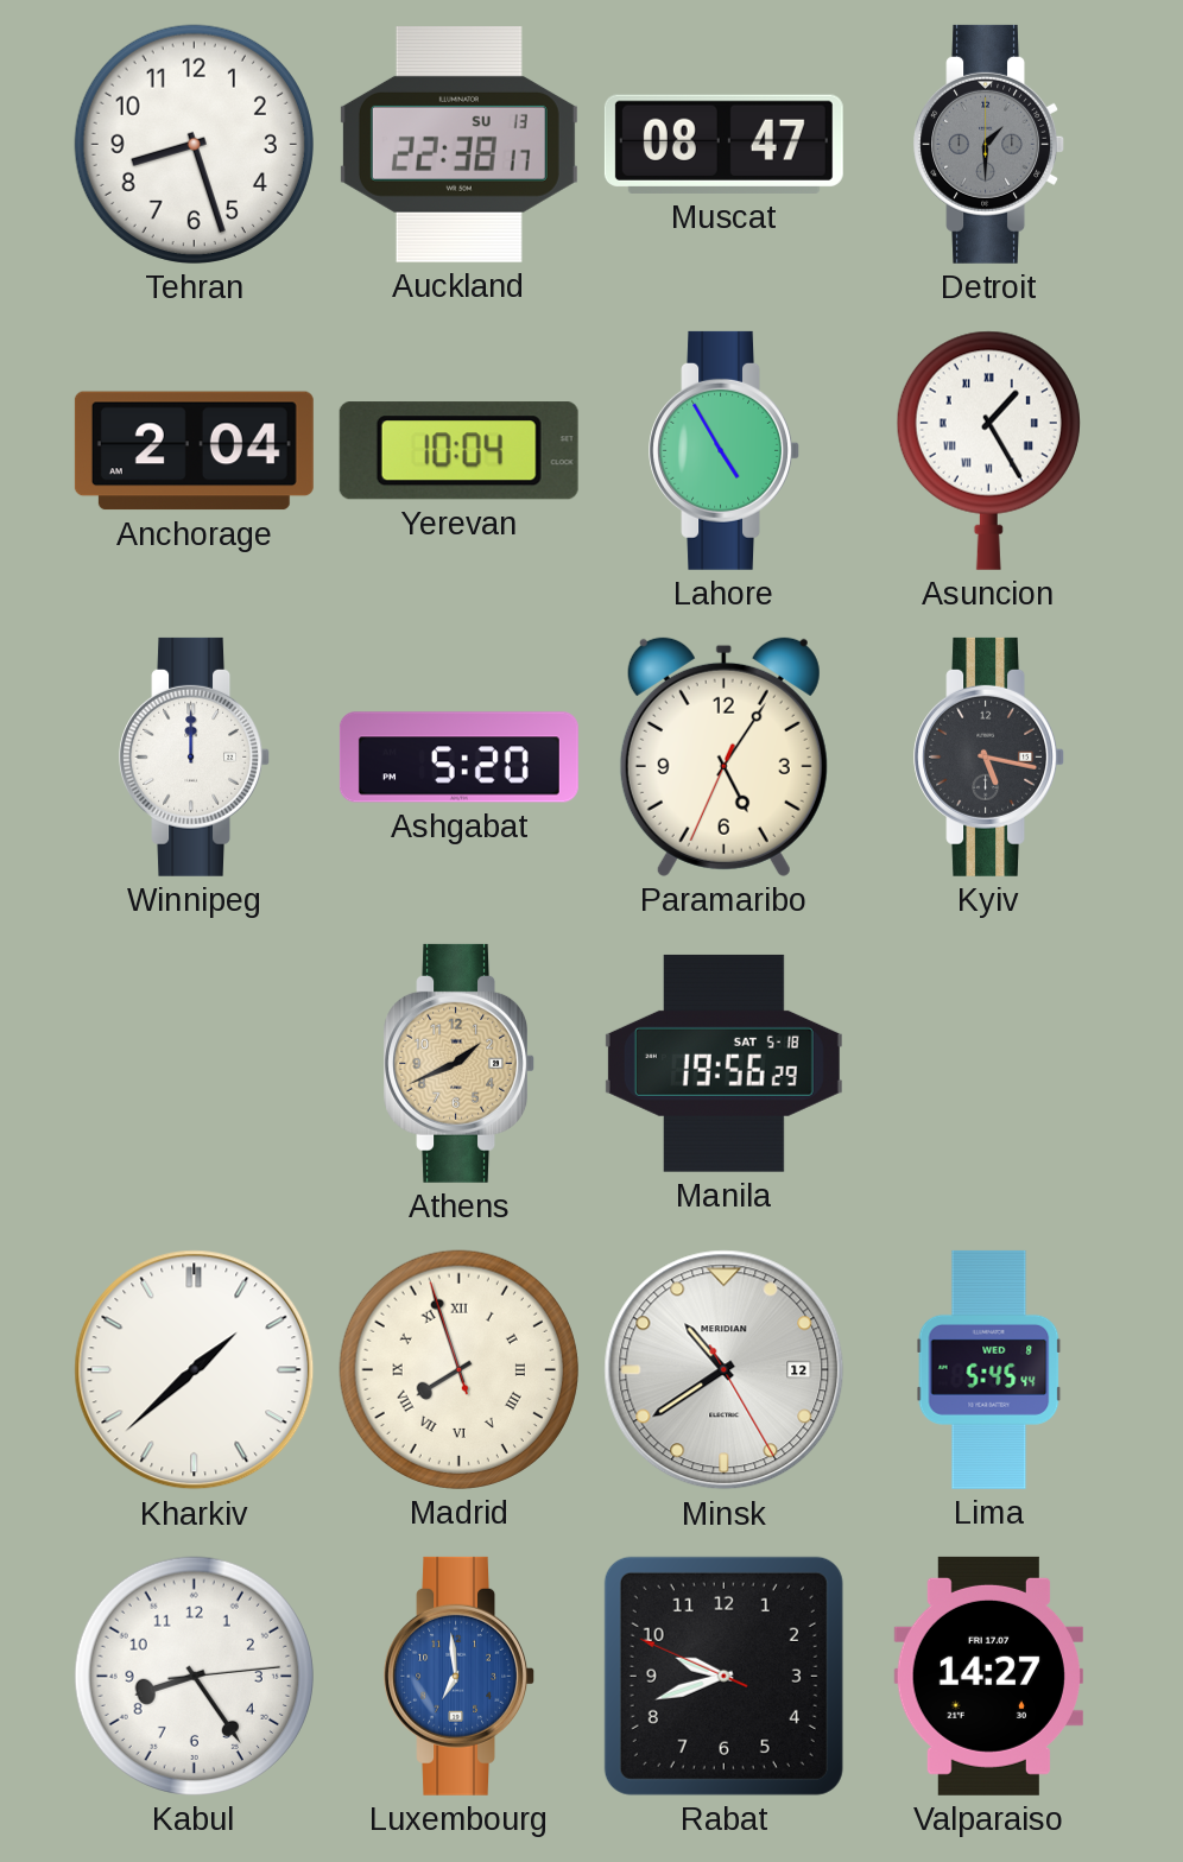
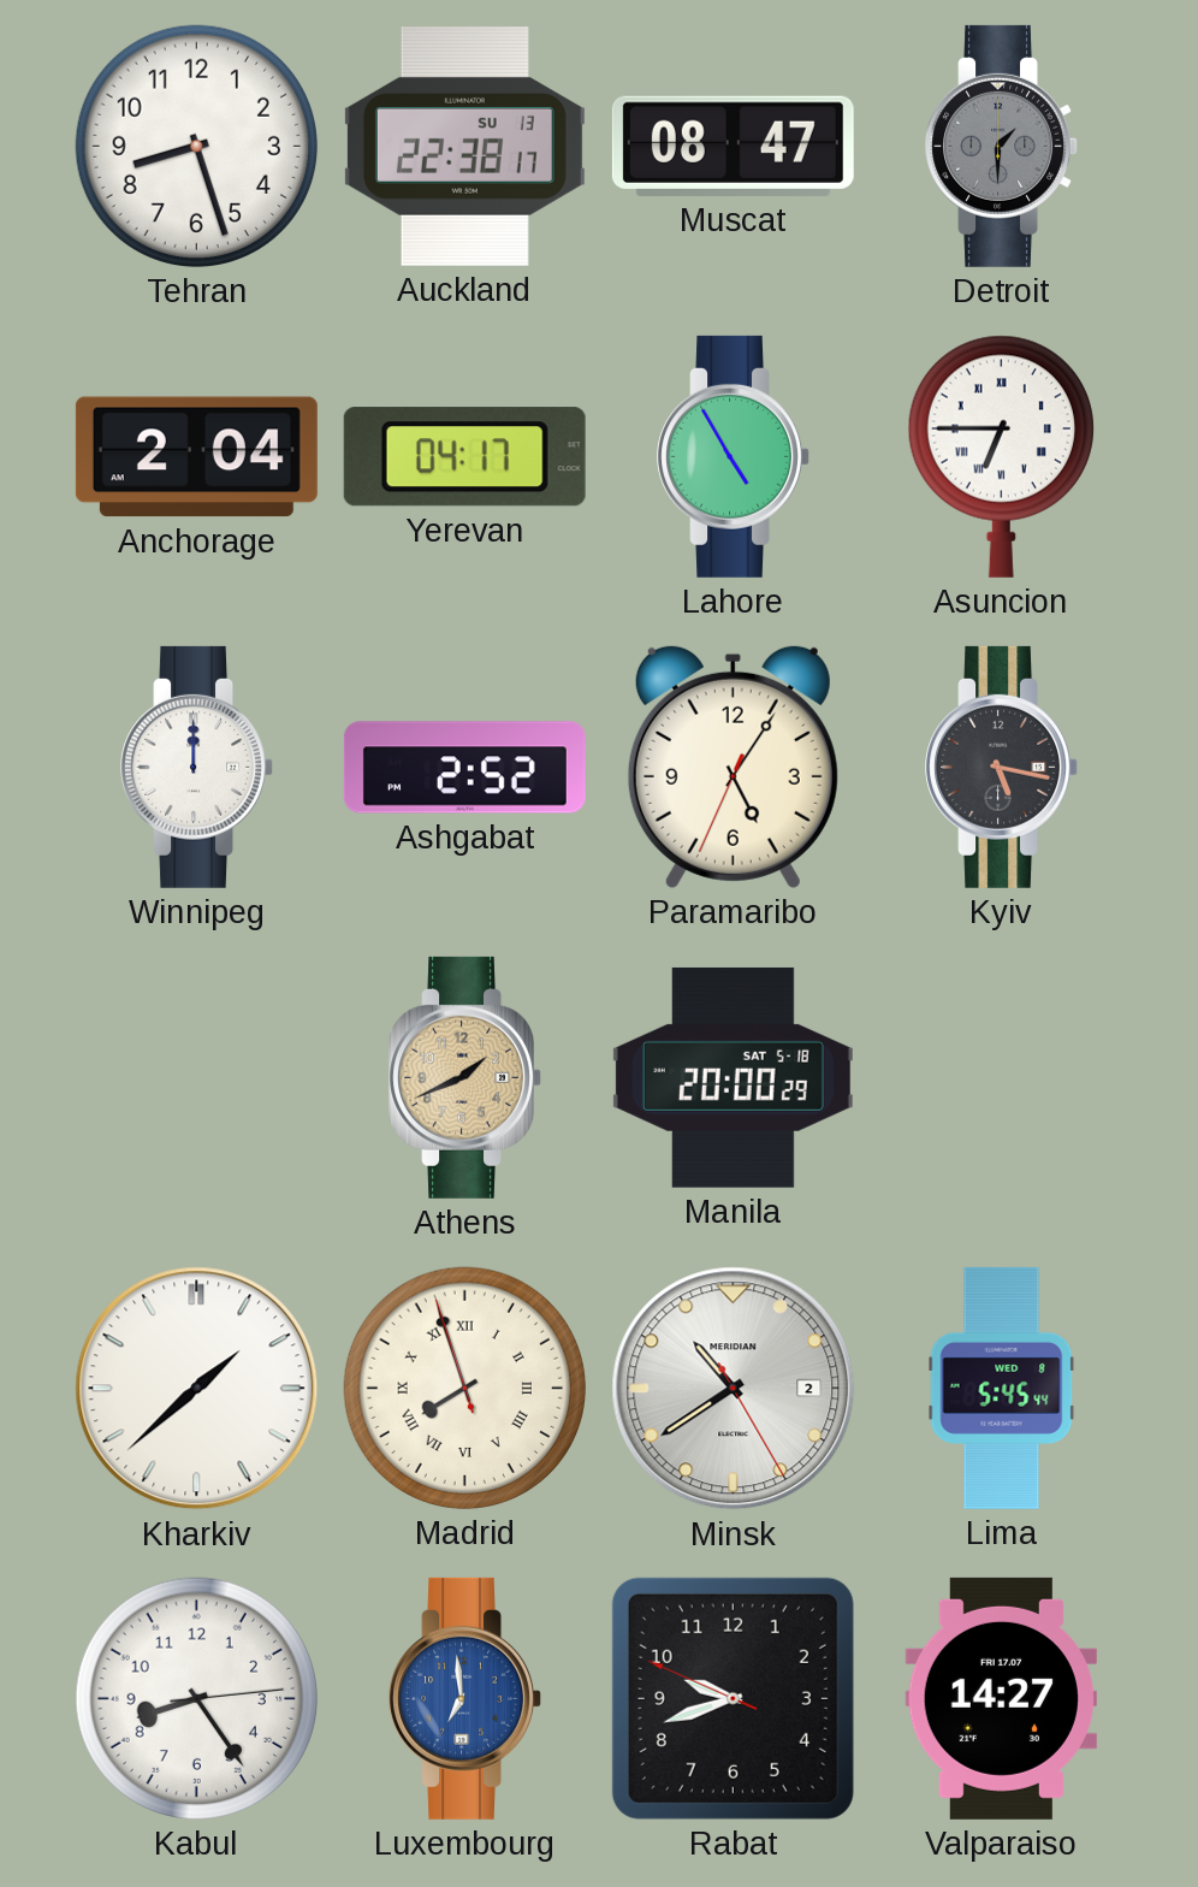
Yerevan: 10:04 -> 04:17 (464, 457)
Asuncion: 1:25 -> 6:45 (1001, 456)
Ashgabat: 5:20 -> 2:52 (464, 768)
Manila: 19:56 -> 20:00 (733, 1077)
Minsk date: 12 -> 2 (734, 1389)
